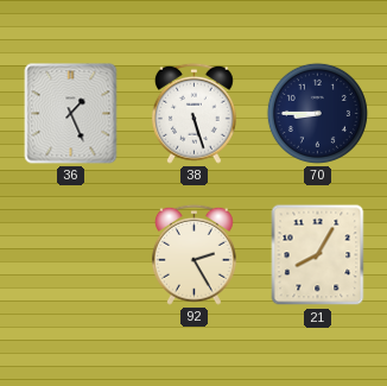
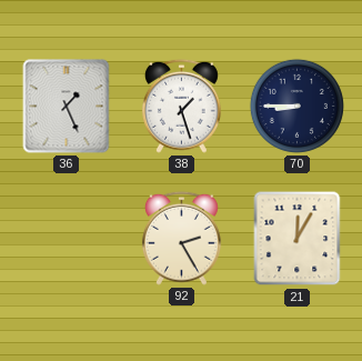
38: 5:27 -> 1:27 (181, 106)
21: 8:05 -> 12:05 (298, 239)
